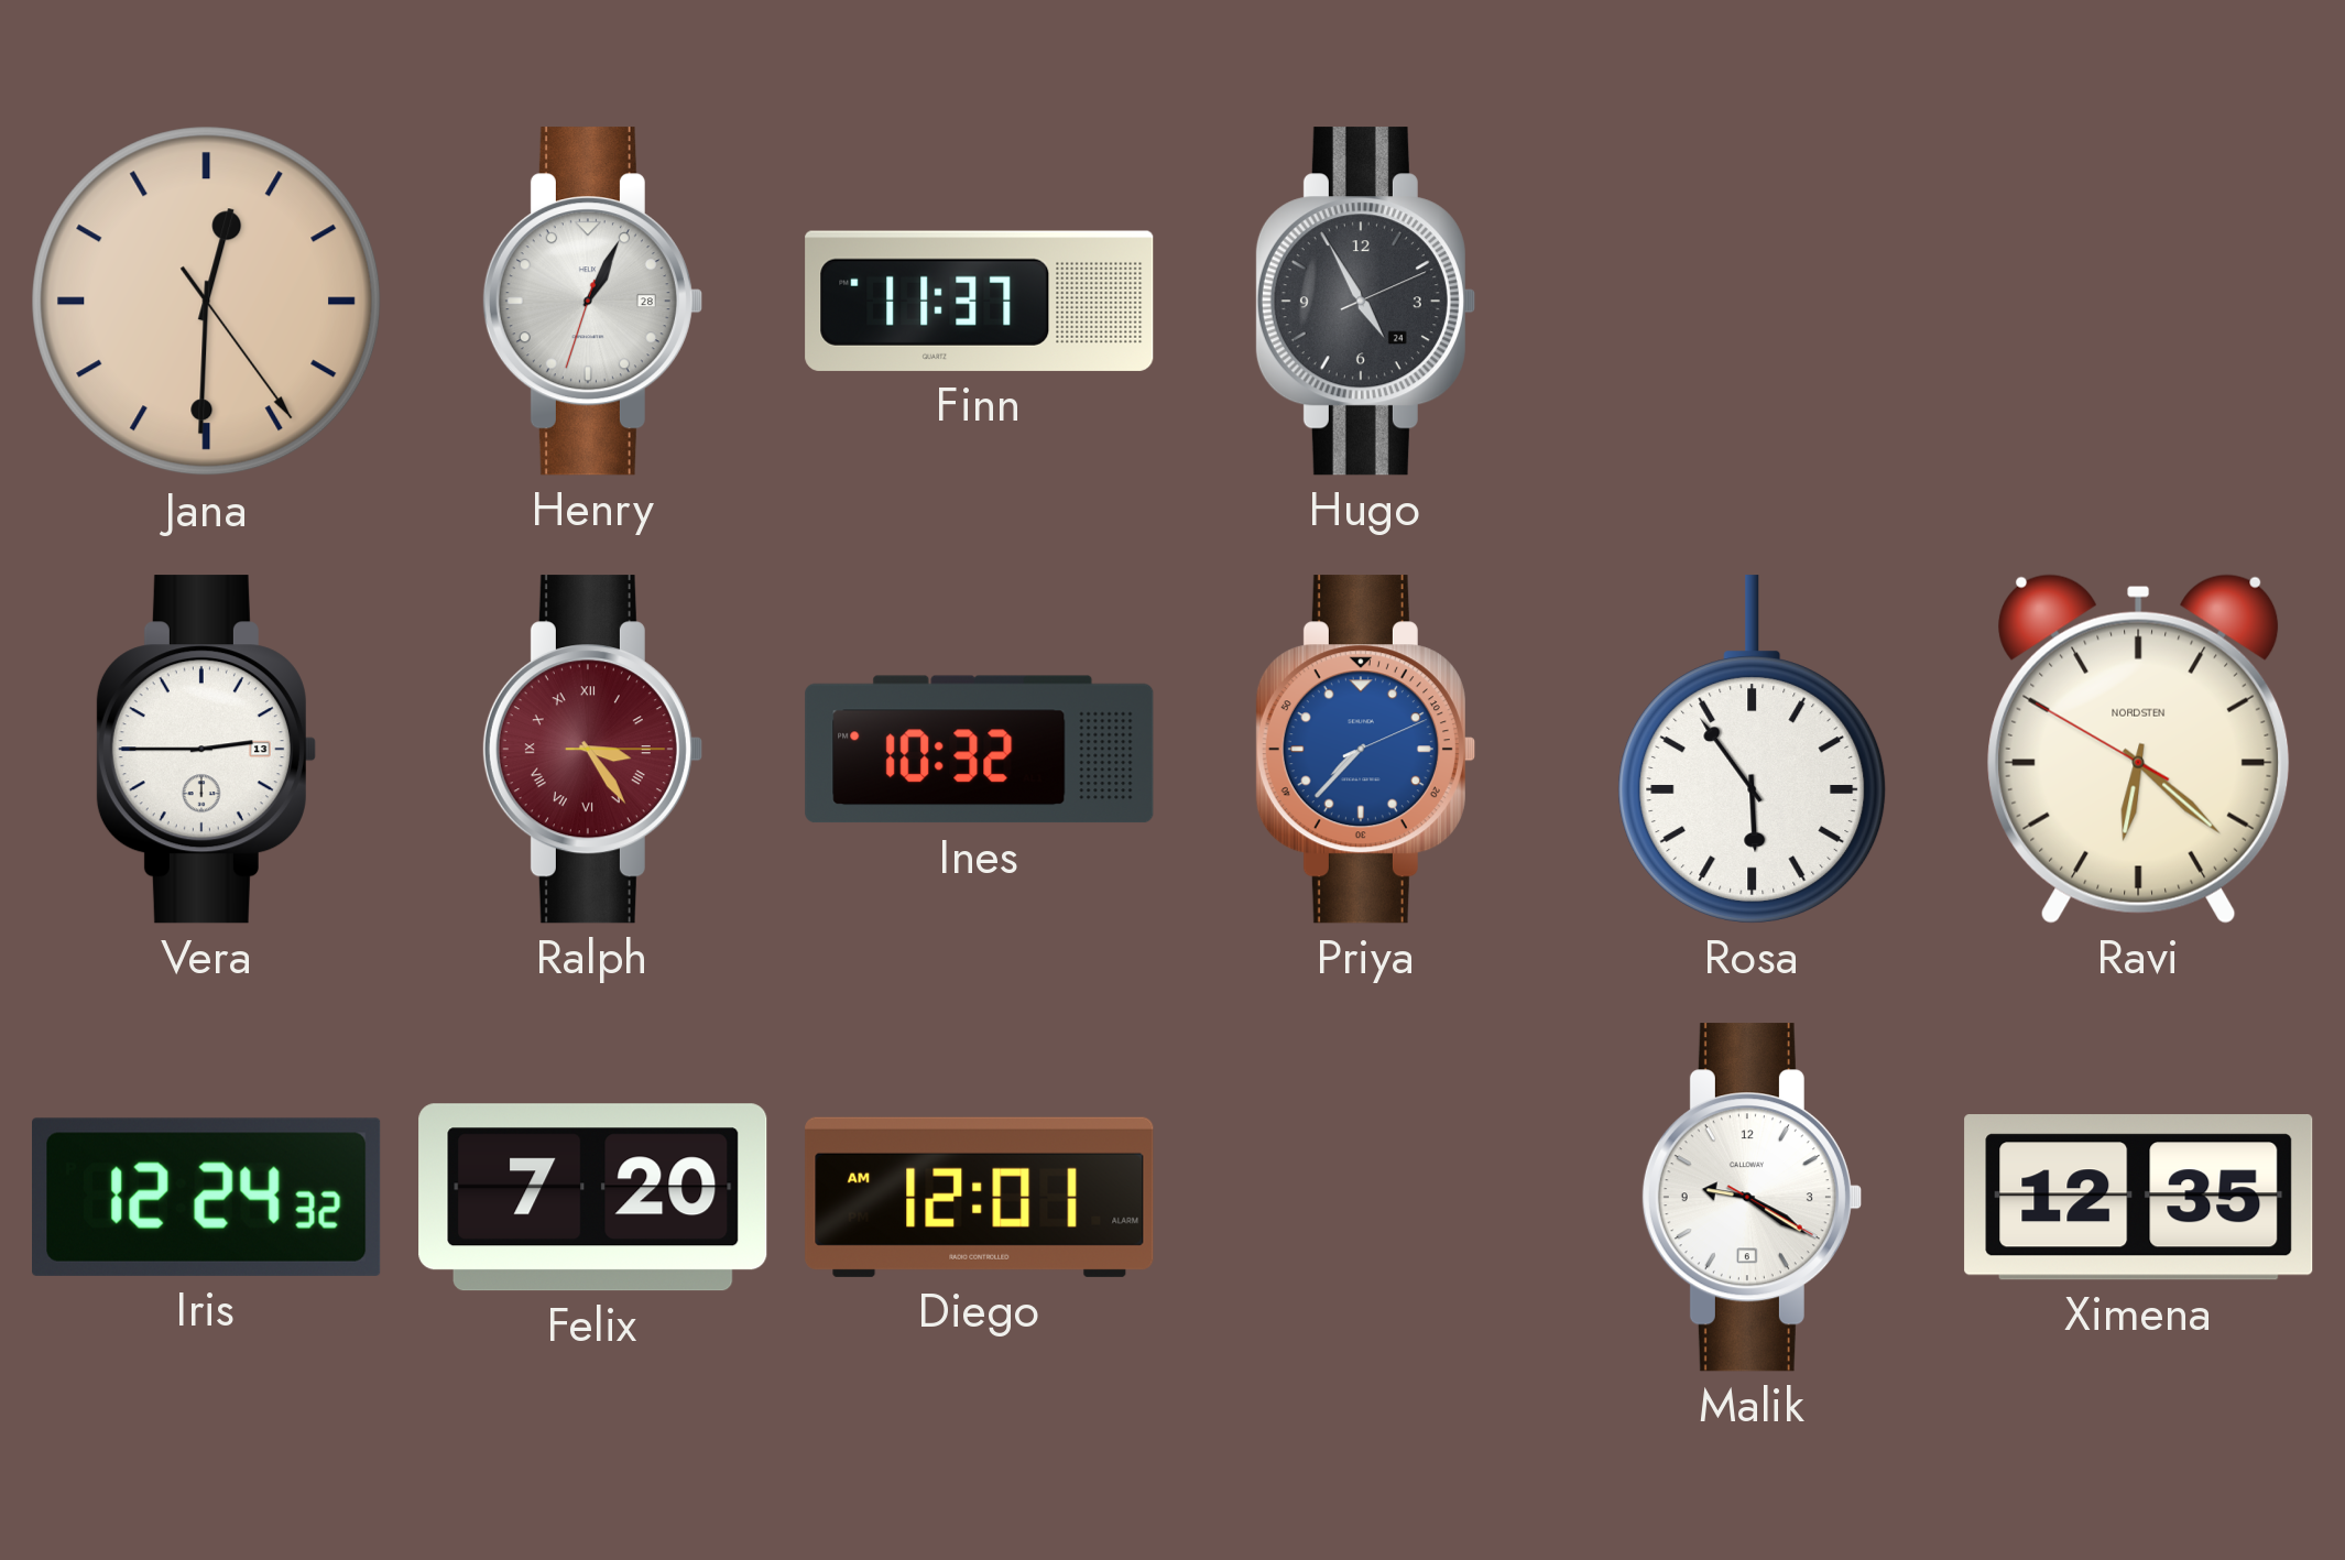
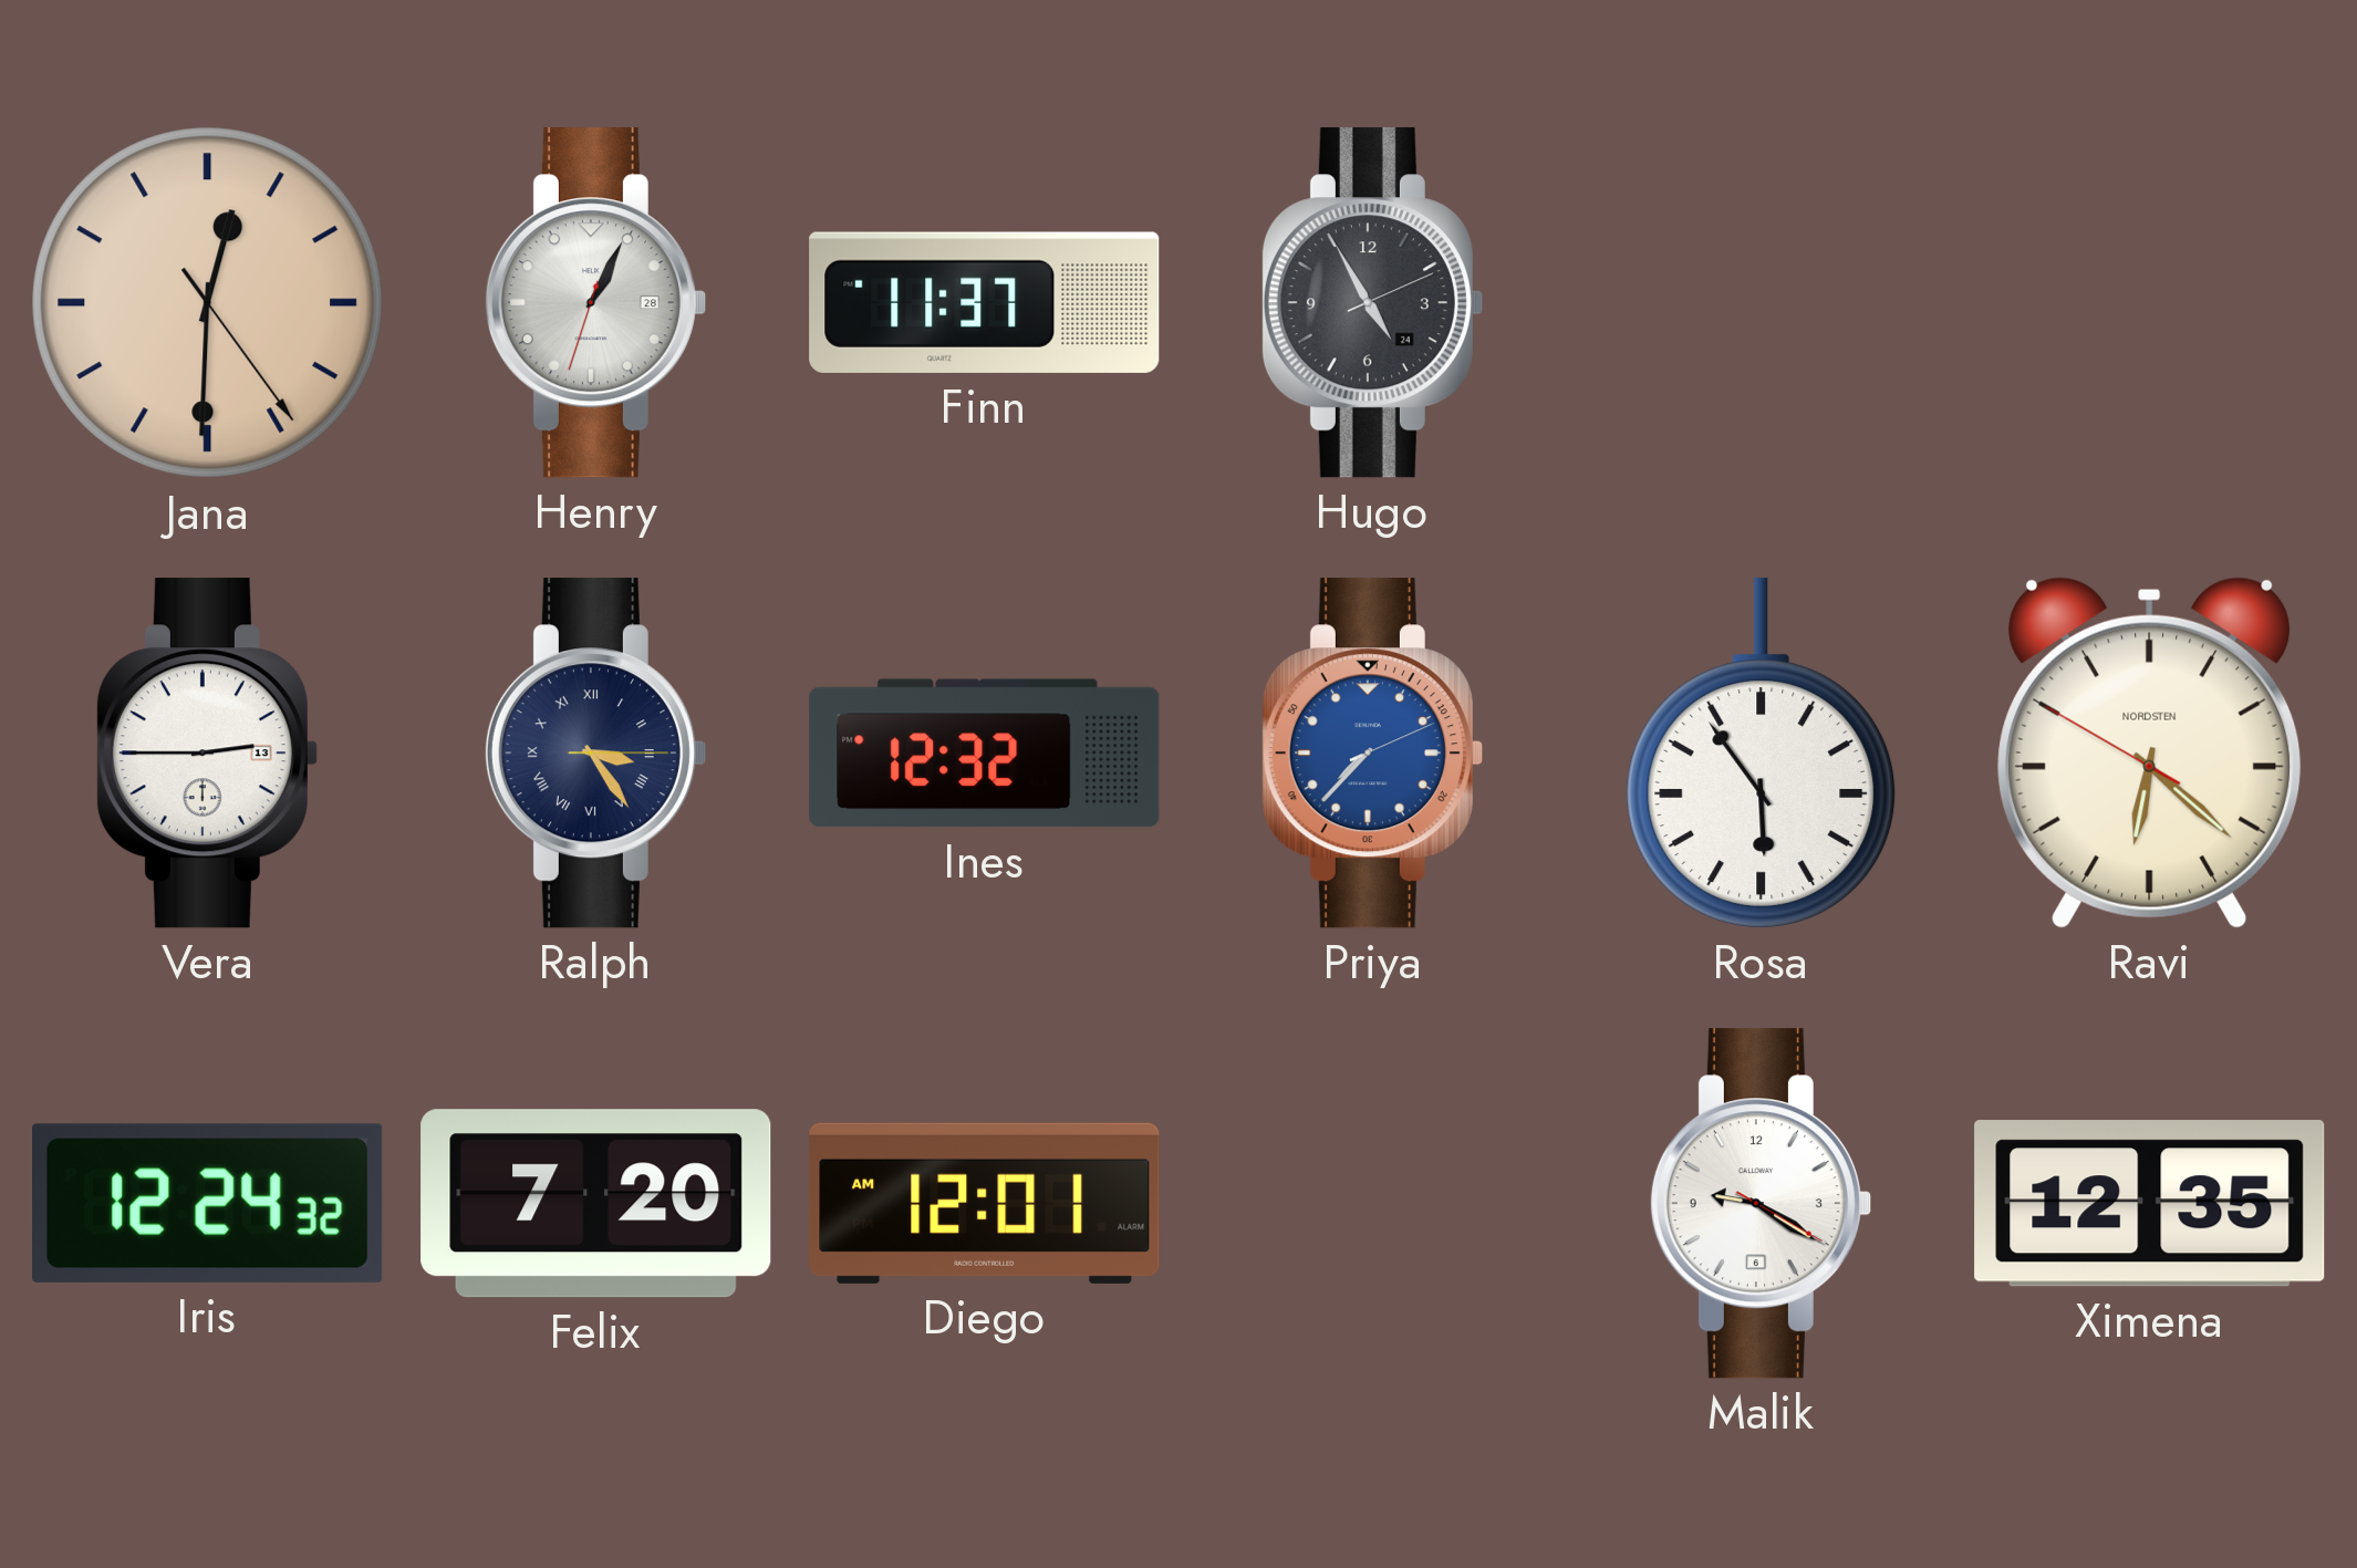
Ralph dial: burgundy -> navy (595, 754)
Ines: 10:32 -> 12:32 (985, 754)
